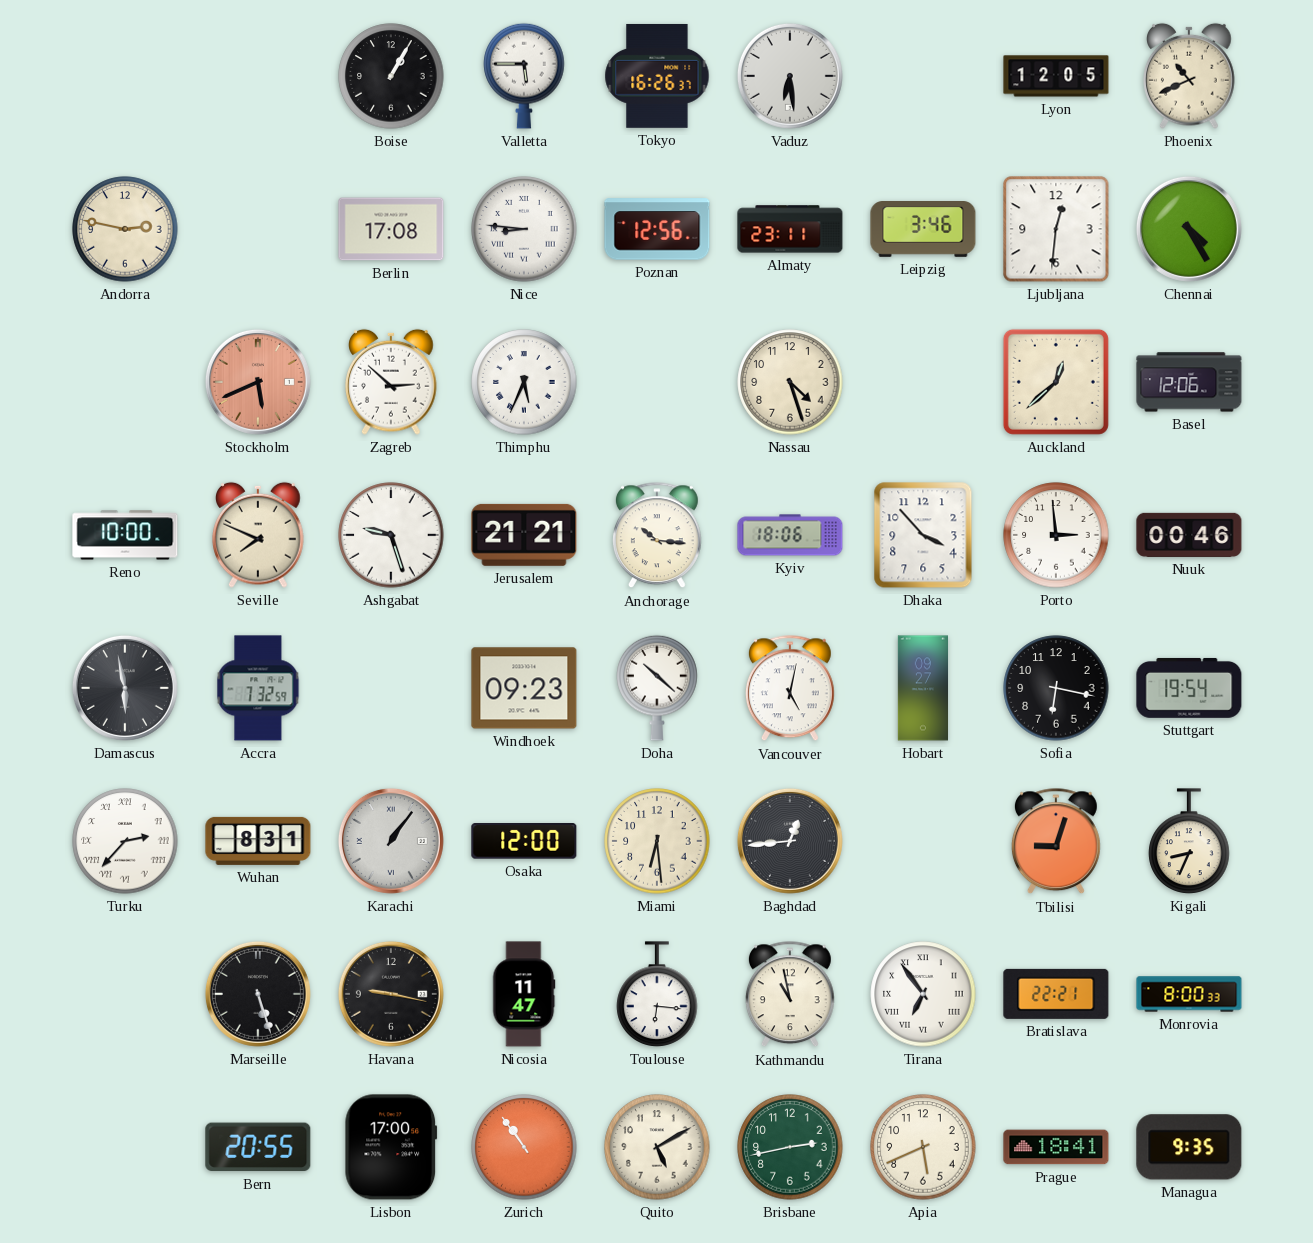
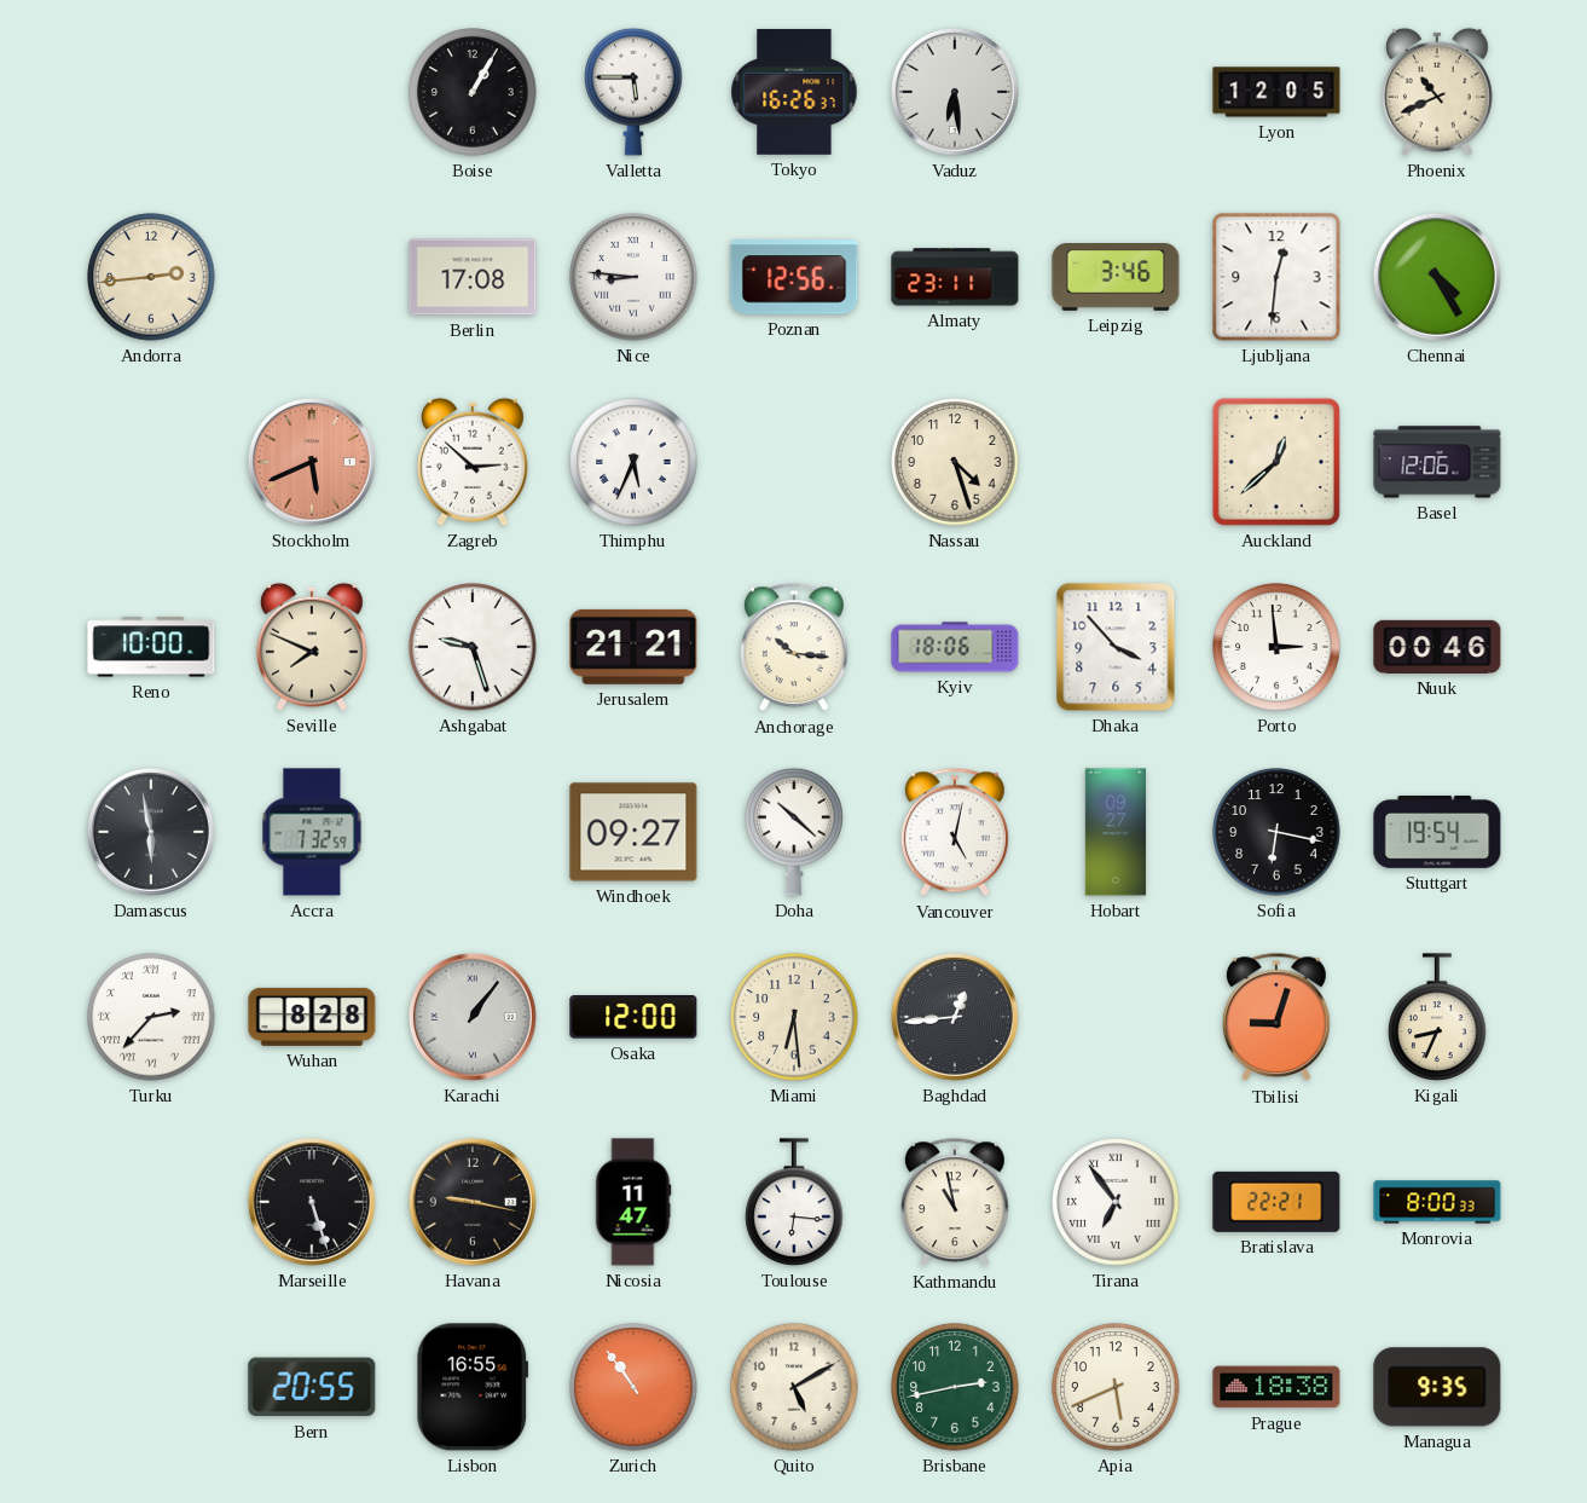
Andorra: 2:47 -> 2:44 (151, 277)
Windhoek: 09:23 -> 09:27 (633, 832)
Wuhan: 8:31 -> 8:28 (312, 1017)
Lisbon: 17:00 -> 16:55 (473, 1387)
Prague: 18:41 -> 18:38 (1276, 1387)
